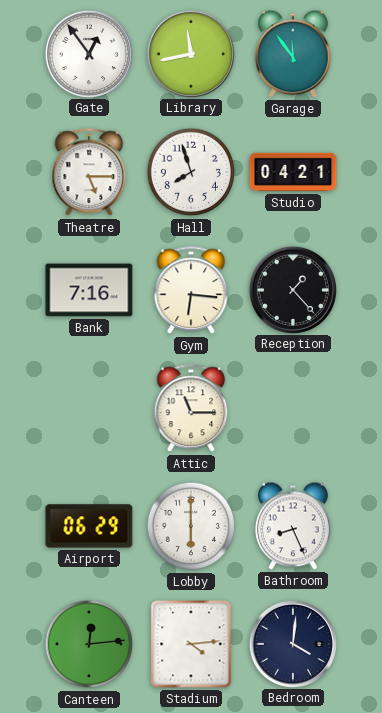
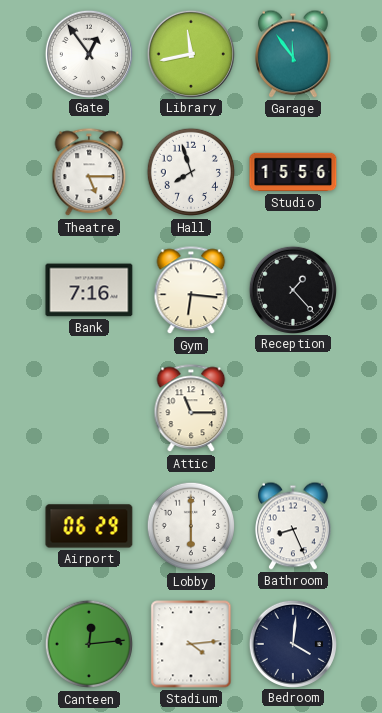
Studio: 04:21 -> 15:56 (293, 172)
